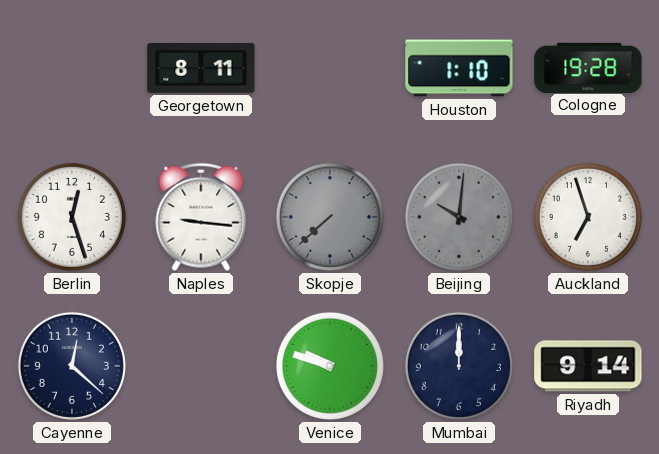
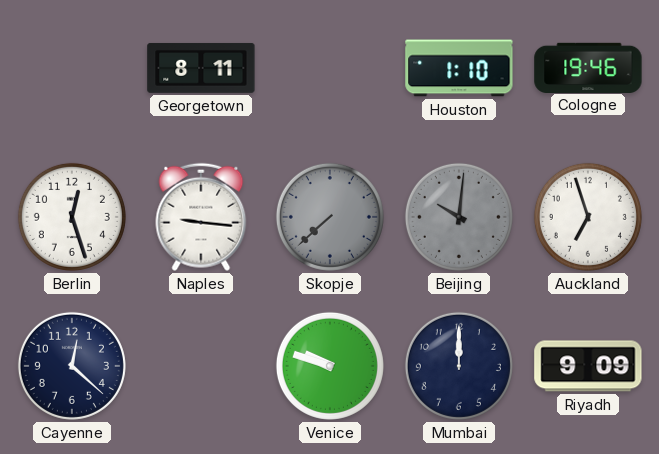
Cologne: 19:28 -> 19:46 (588, 67)
Riyadh: 9:14 -> 9:09 (588, 366)
